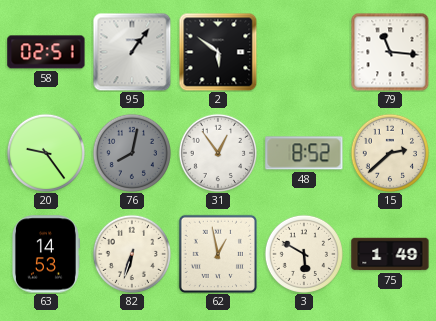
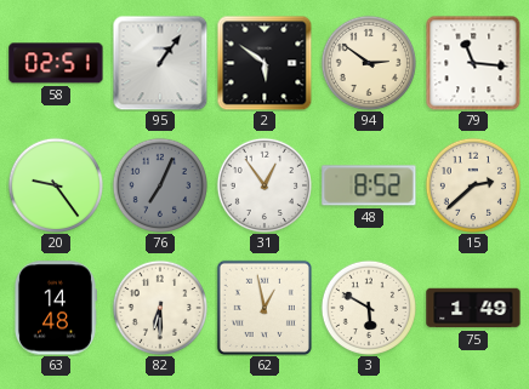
94: none -> 2:51 (368, 62)
76: 8:02 -> 7:04 (159, 184)
63: 14:53 -> 14:48 (55, 308)
82: 6:33 -> 6:30 (159, 307)
